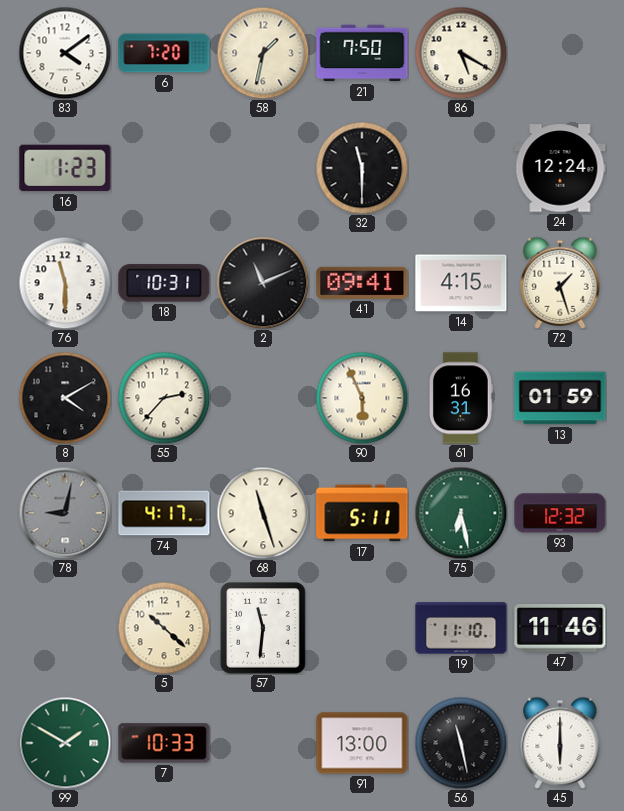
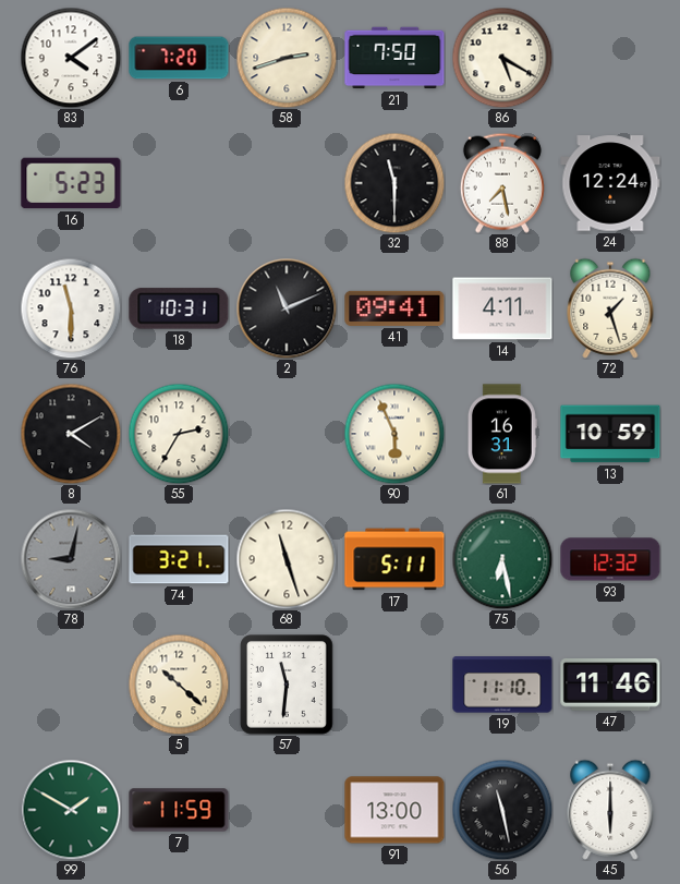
58: 1:32 -> 2:42 (287, 58)
16: 1:23 -> 5:23 (71, 183)
88: none -> 7:28 (502, 183)
14: 4:15 -> 4:11 (502, 308)
55: 2:37 -> 2:35 (179, 434)
13: 01:59 -> 10:59 (610, 434)
74: 4:17 -> 3:21 (179, 559)
7: 10:33 -> 11:59 (179, 810)
